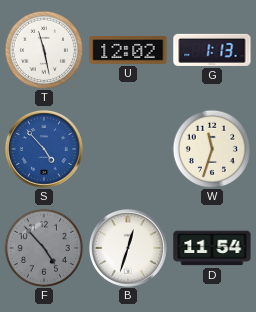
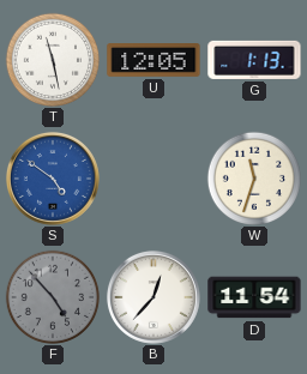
U: 12:02 -> 12:05 (153, 61)
S: 4:53 -> 4:51 (53, 179)
B: 12:33 -> 12:37 (153, 297)
